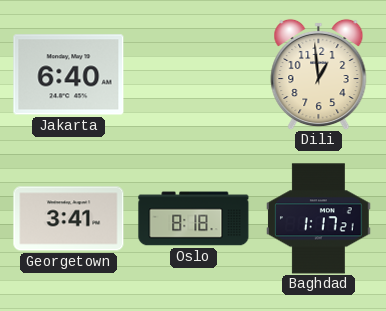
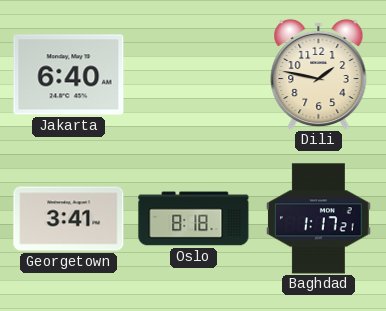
Dili: 12:59 -> 1:47 (319, 74)
